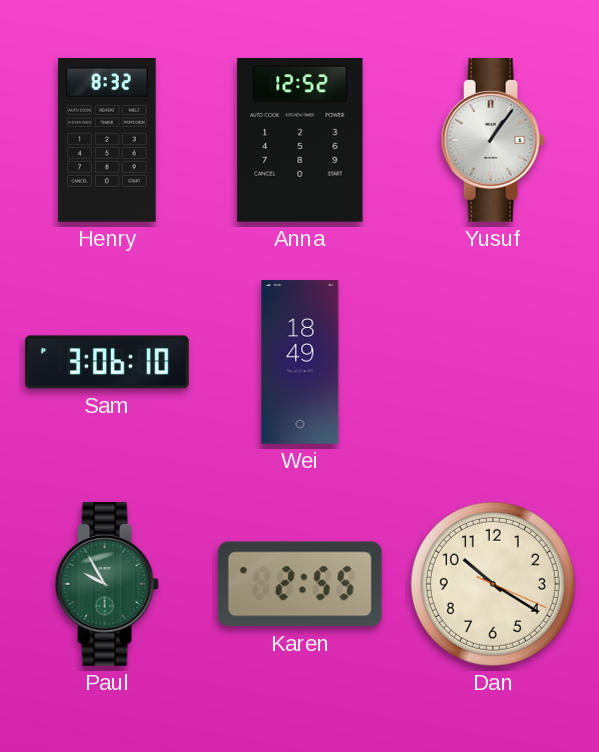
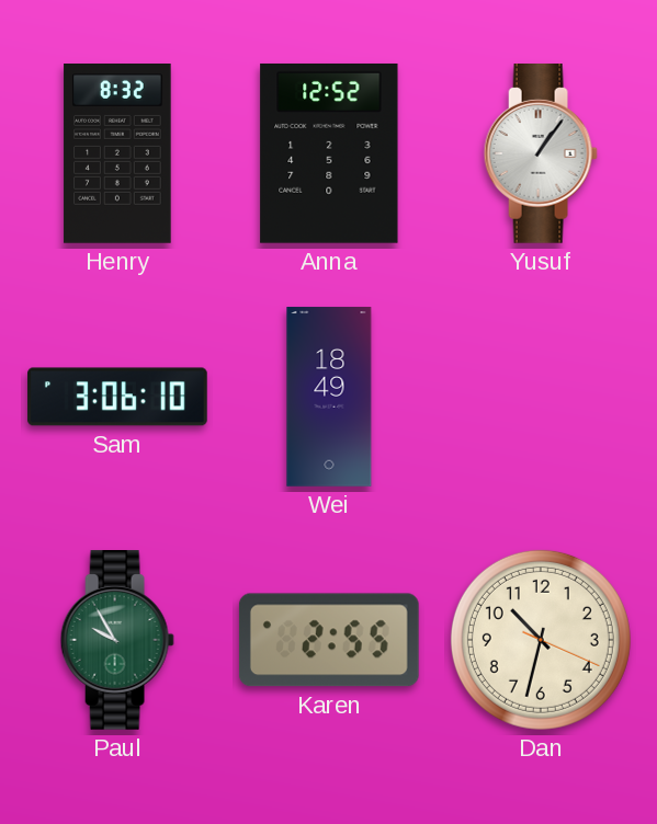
Dan: 10:20 -> 10:32 (541, 640)
